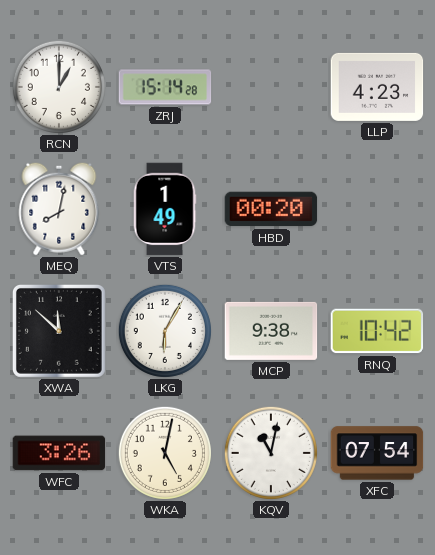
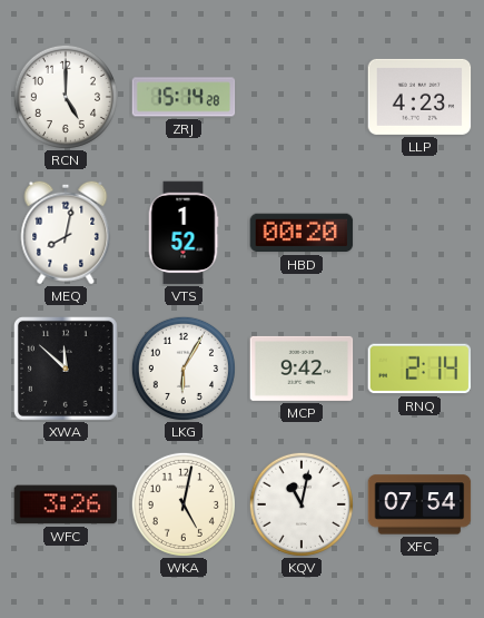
RCN: 1:00 -> 5:00 (66, 97)
VTS: 1:49 -> 1:52 (184, 233)
MCP: 9:38 -> 9:42 (302, 369)
RNQ: 10:42 -> 2:14 (419, 369)
